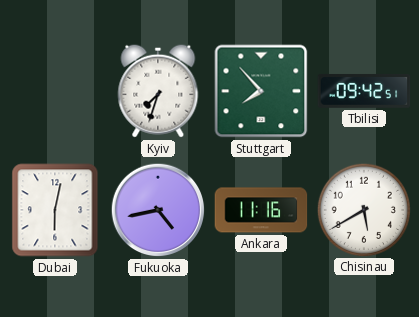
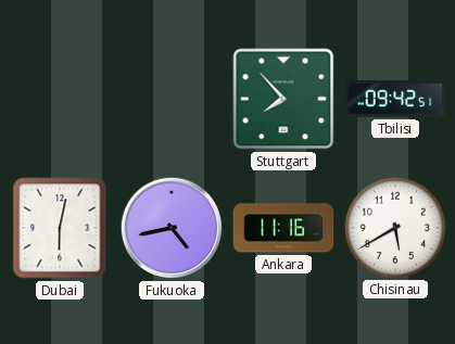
Kyiv: 7:33 -> none (158, 91)
